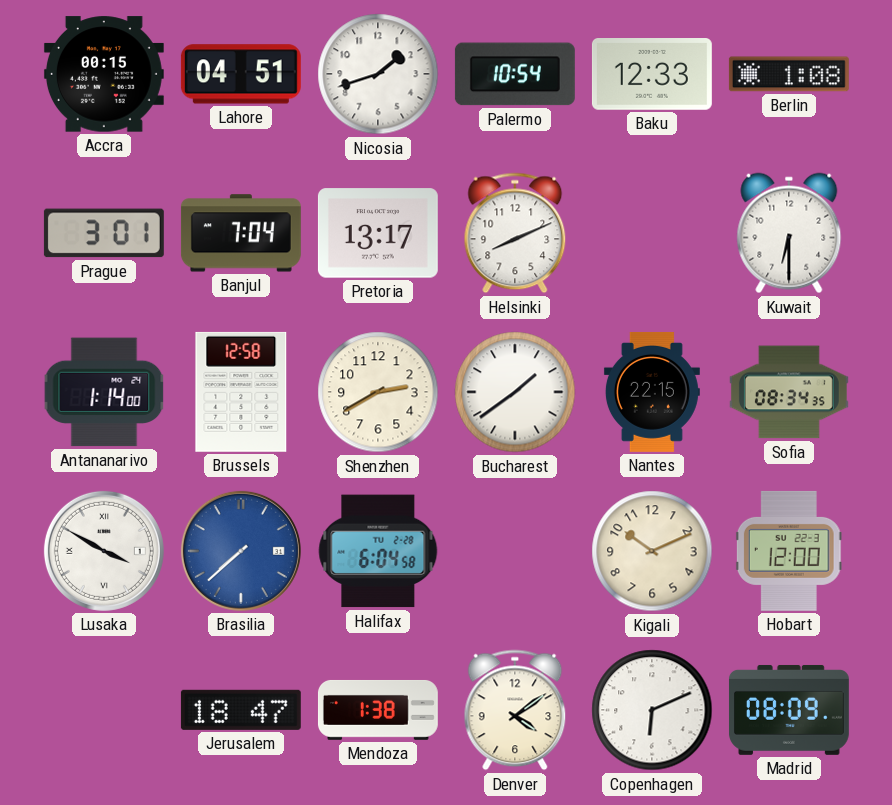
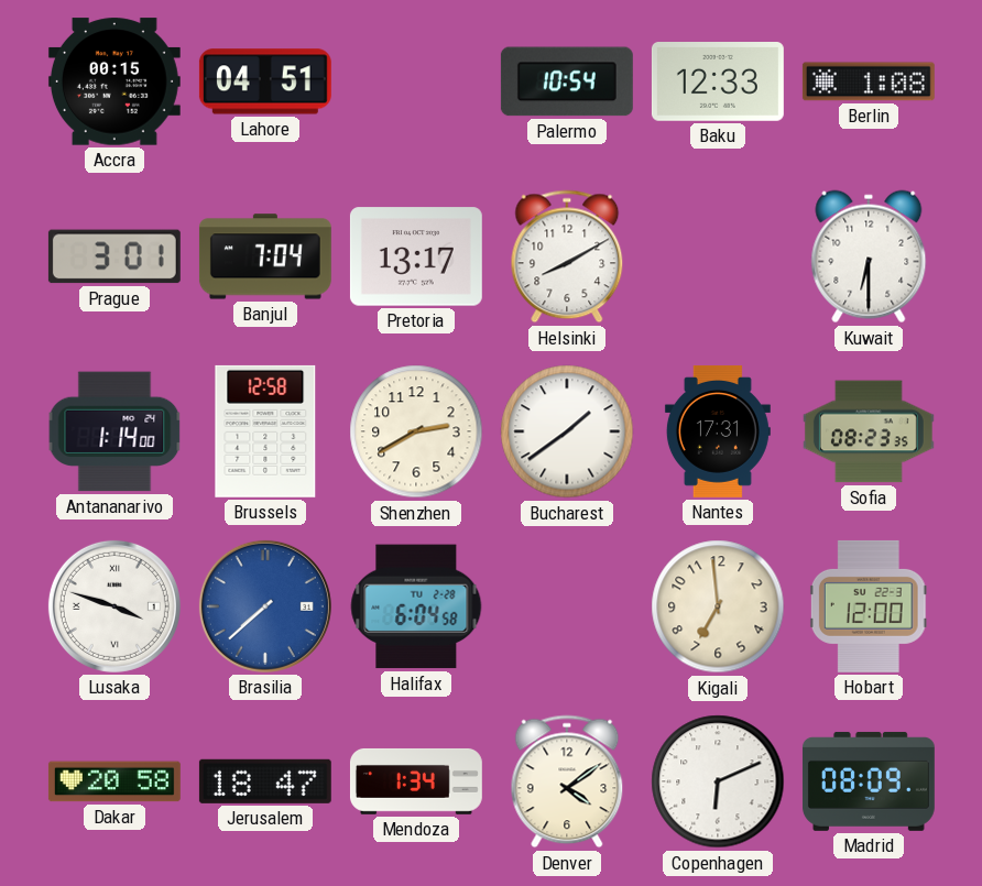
Nicosia: 1:42 -> none (378, 74)
Helsinki: 8:11 -> 8:10 (567, 256)
Nantes: 22:15 -> 17:31 (718, 431)
Sofia: 08:34 -> 08:23 (869, 431)
Lusaka: 3:50 -> 3:48 (114, 606)
Kigali: 10:11 -> 6:59 (718, 606)
Dakar: none -> 20:58 (114, 781)
Mendoza: 1:38 -> 1:34 (416, 781)
